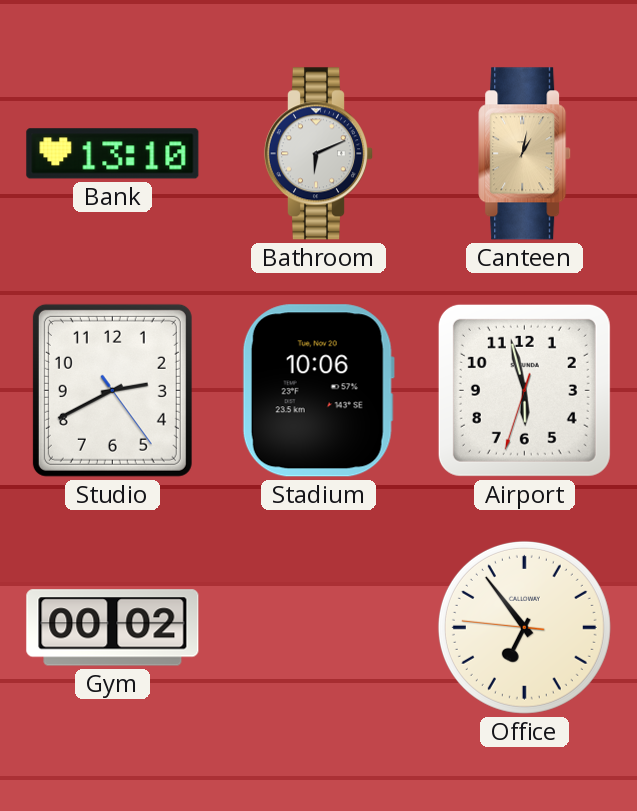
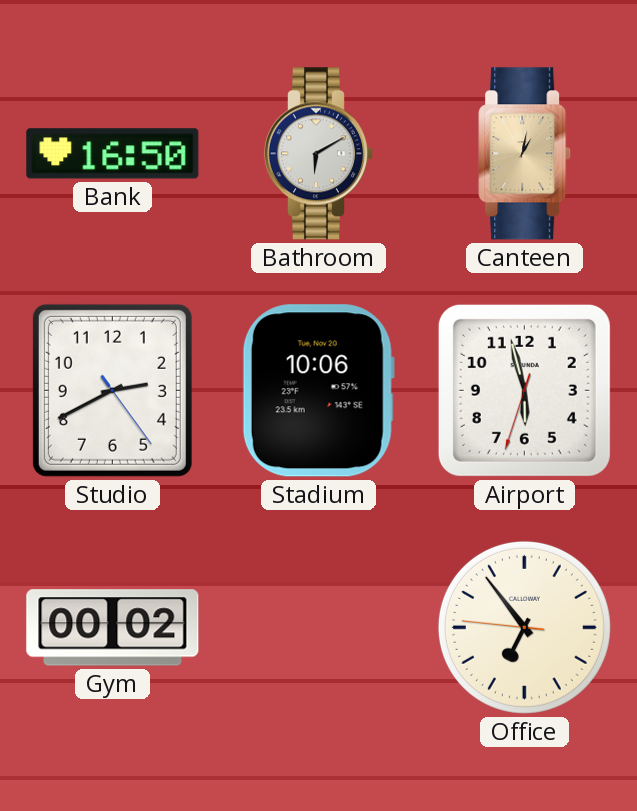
Bank: 13:10 -> 16:50 (113, 154)
Bathroom: 6:11 -> 6:10 (319, 154)
